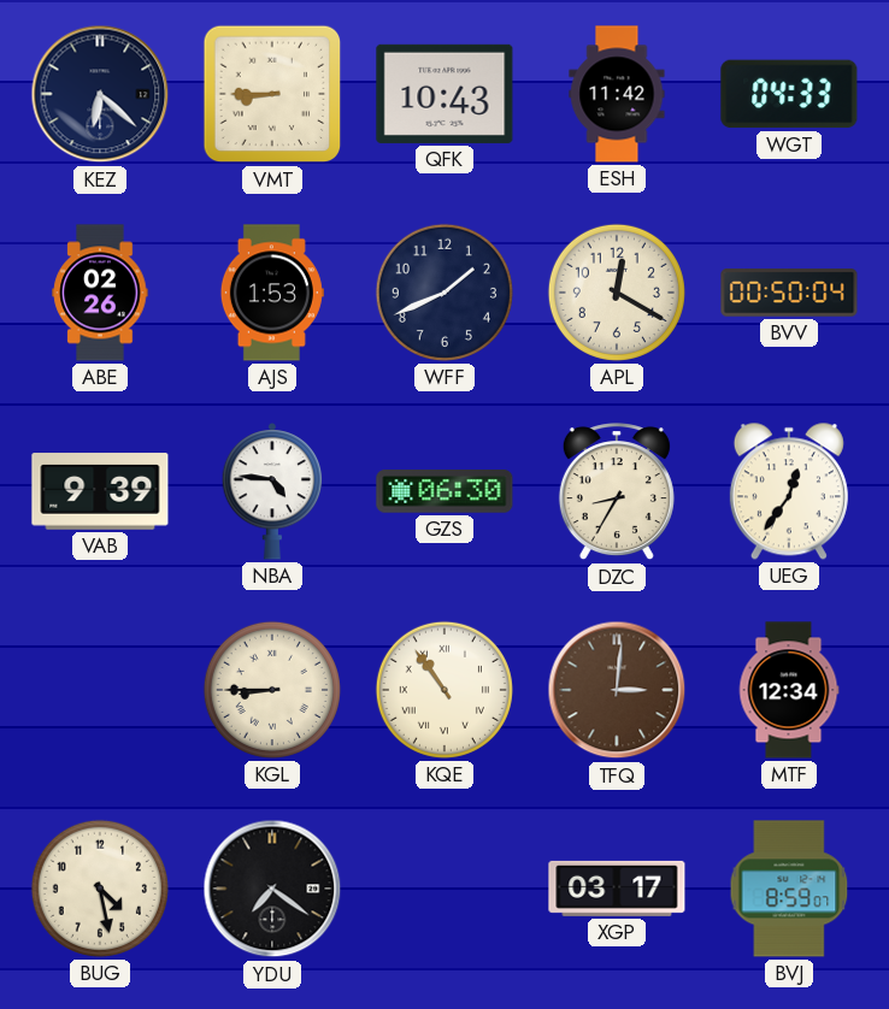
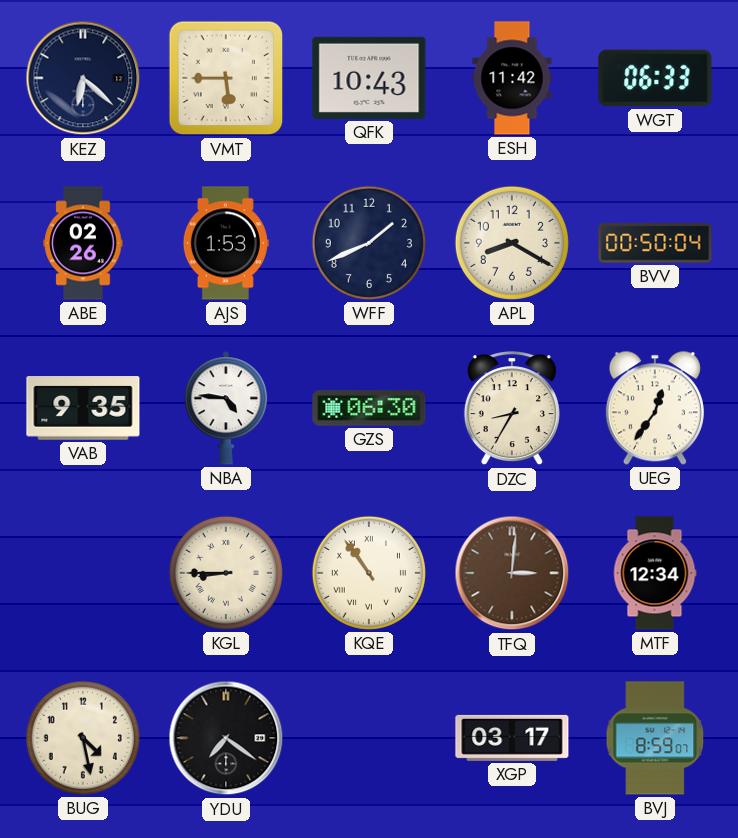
VMT: 8:45 -> 5:45 (226, 78)
WGT: 04:33 -> 06:33 (655, 78)
APL: 12:20 -> 8:20 (512, 243)
VAB: 9:39 -> 9:35 (83, 408)
